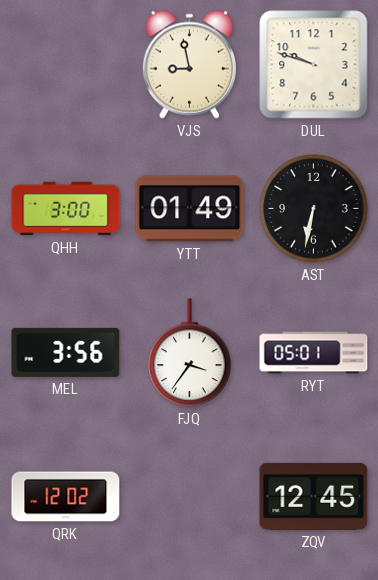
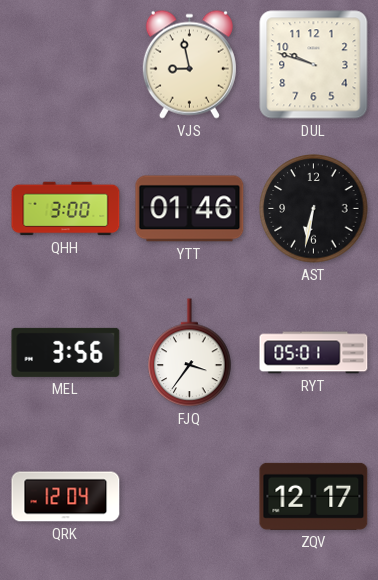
YTT: 01:49 -> 01:46 (190, 209)
QRK: 12:02 -> 12:04 (66, 497)
ZQV: 12:45 -> 12:17 (314, 496)
